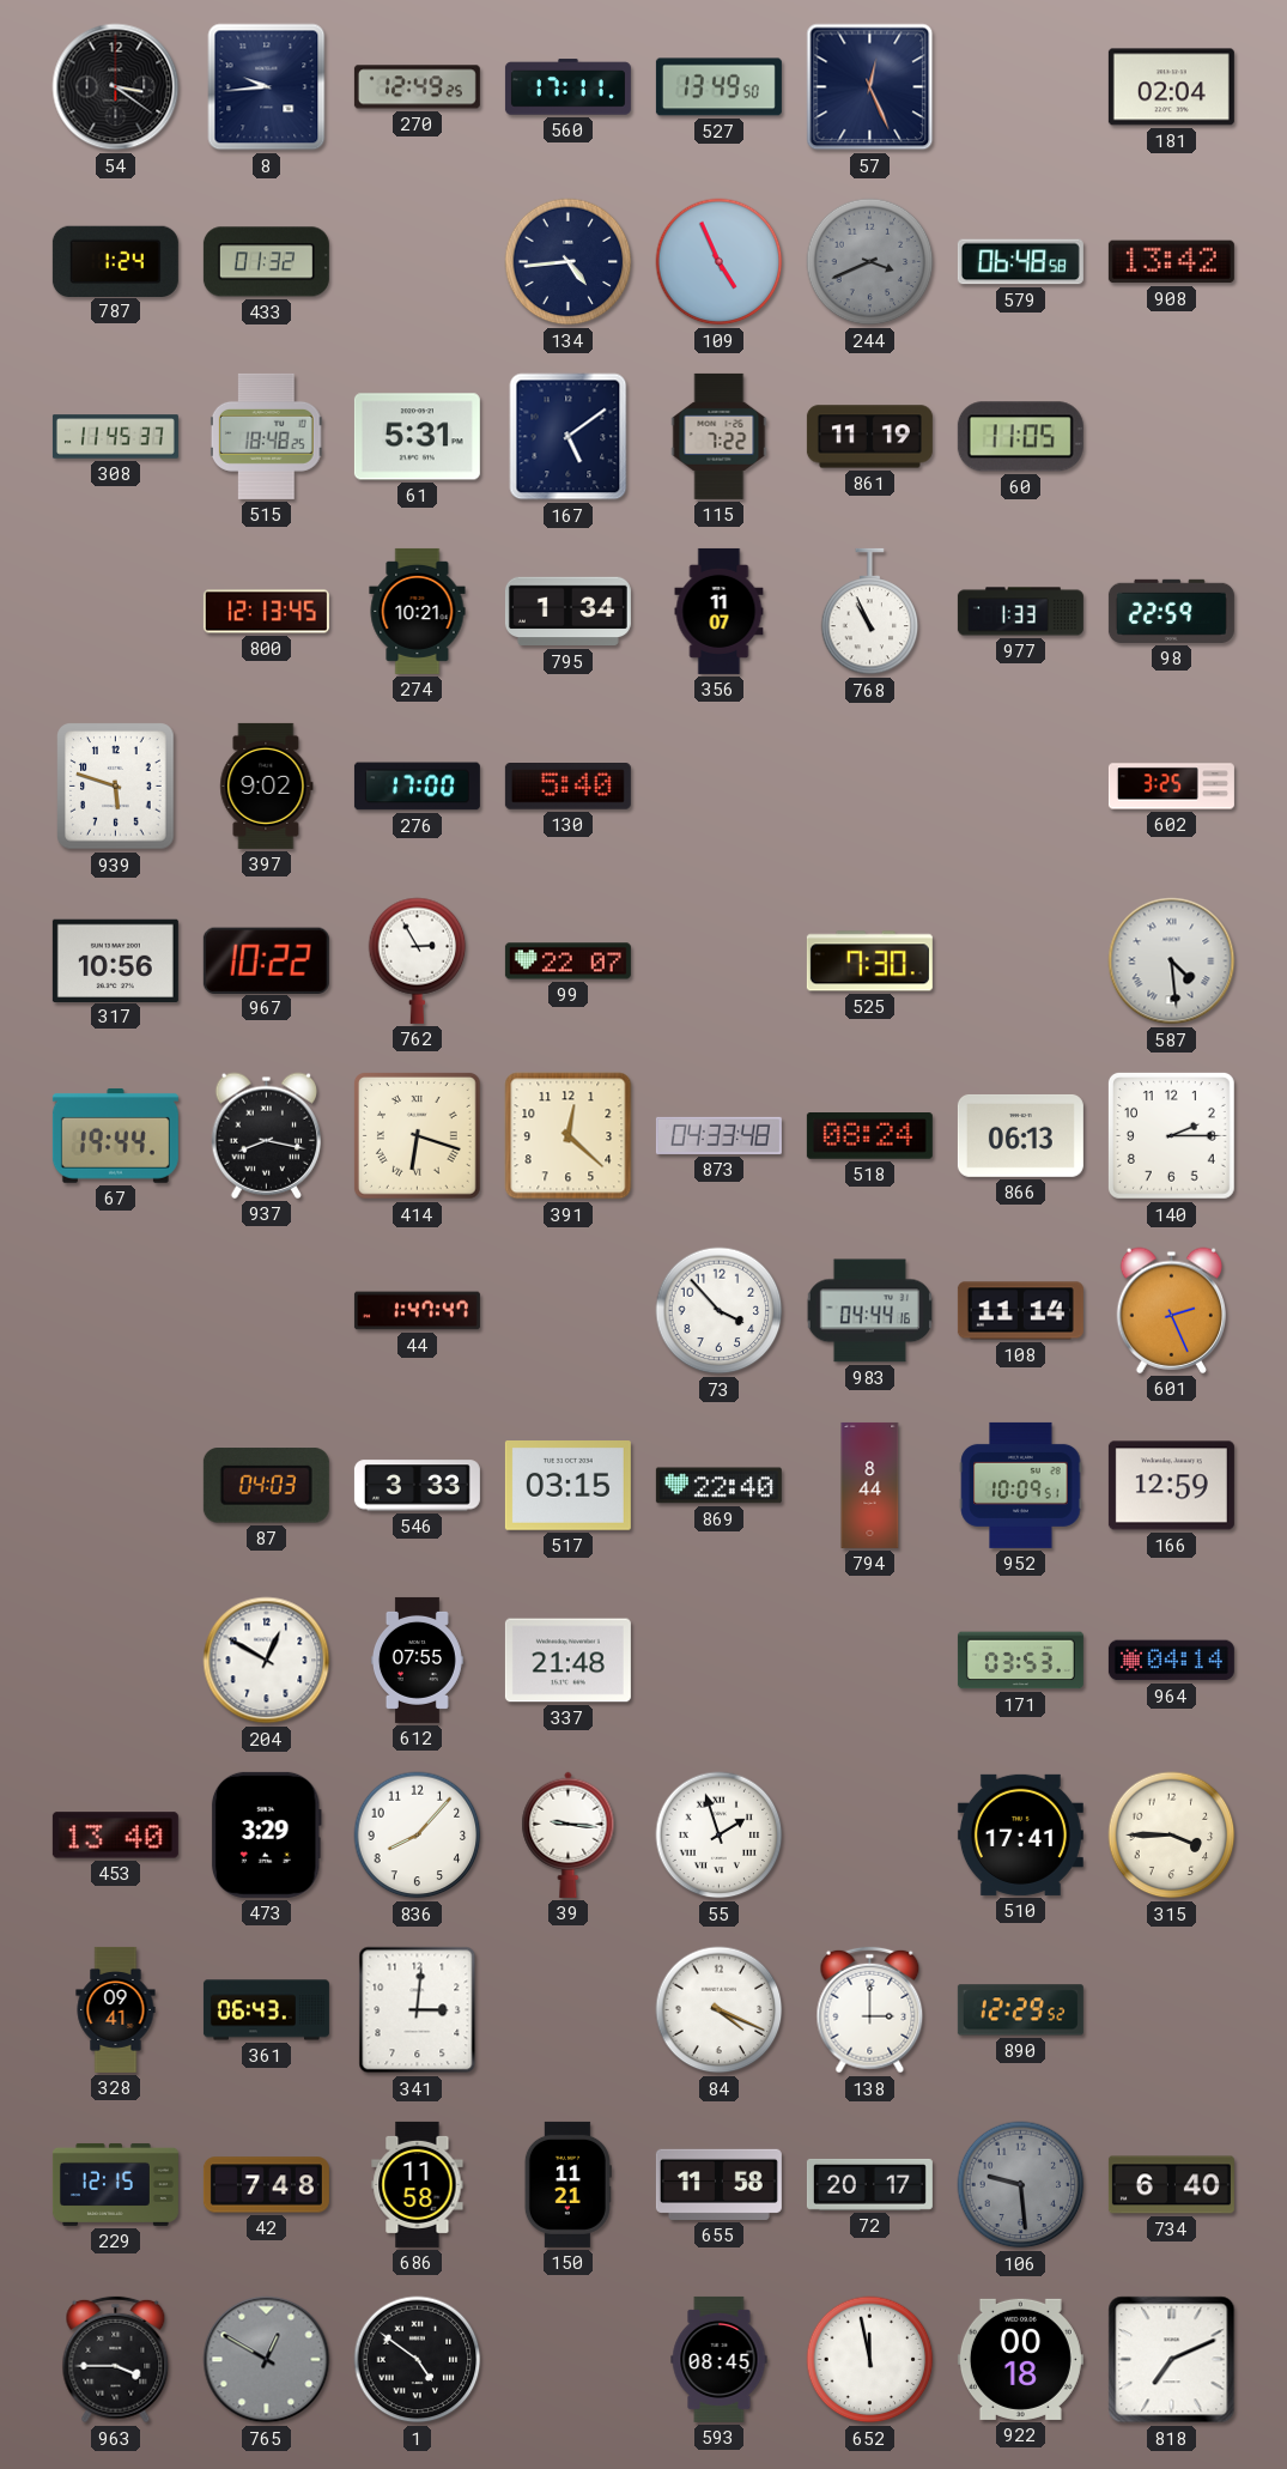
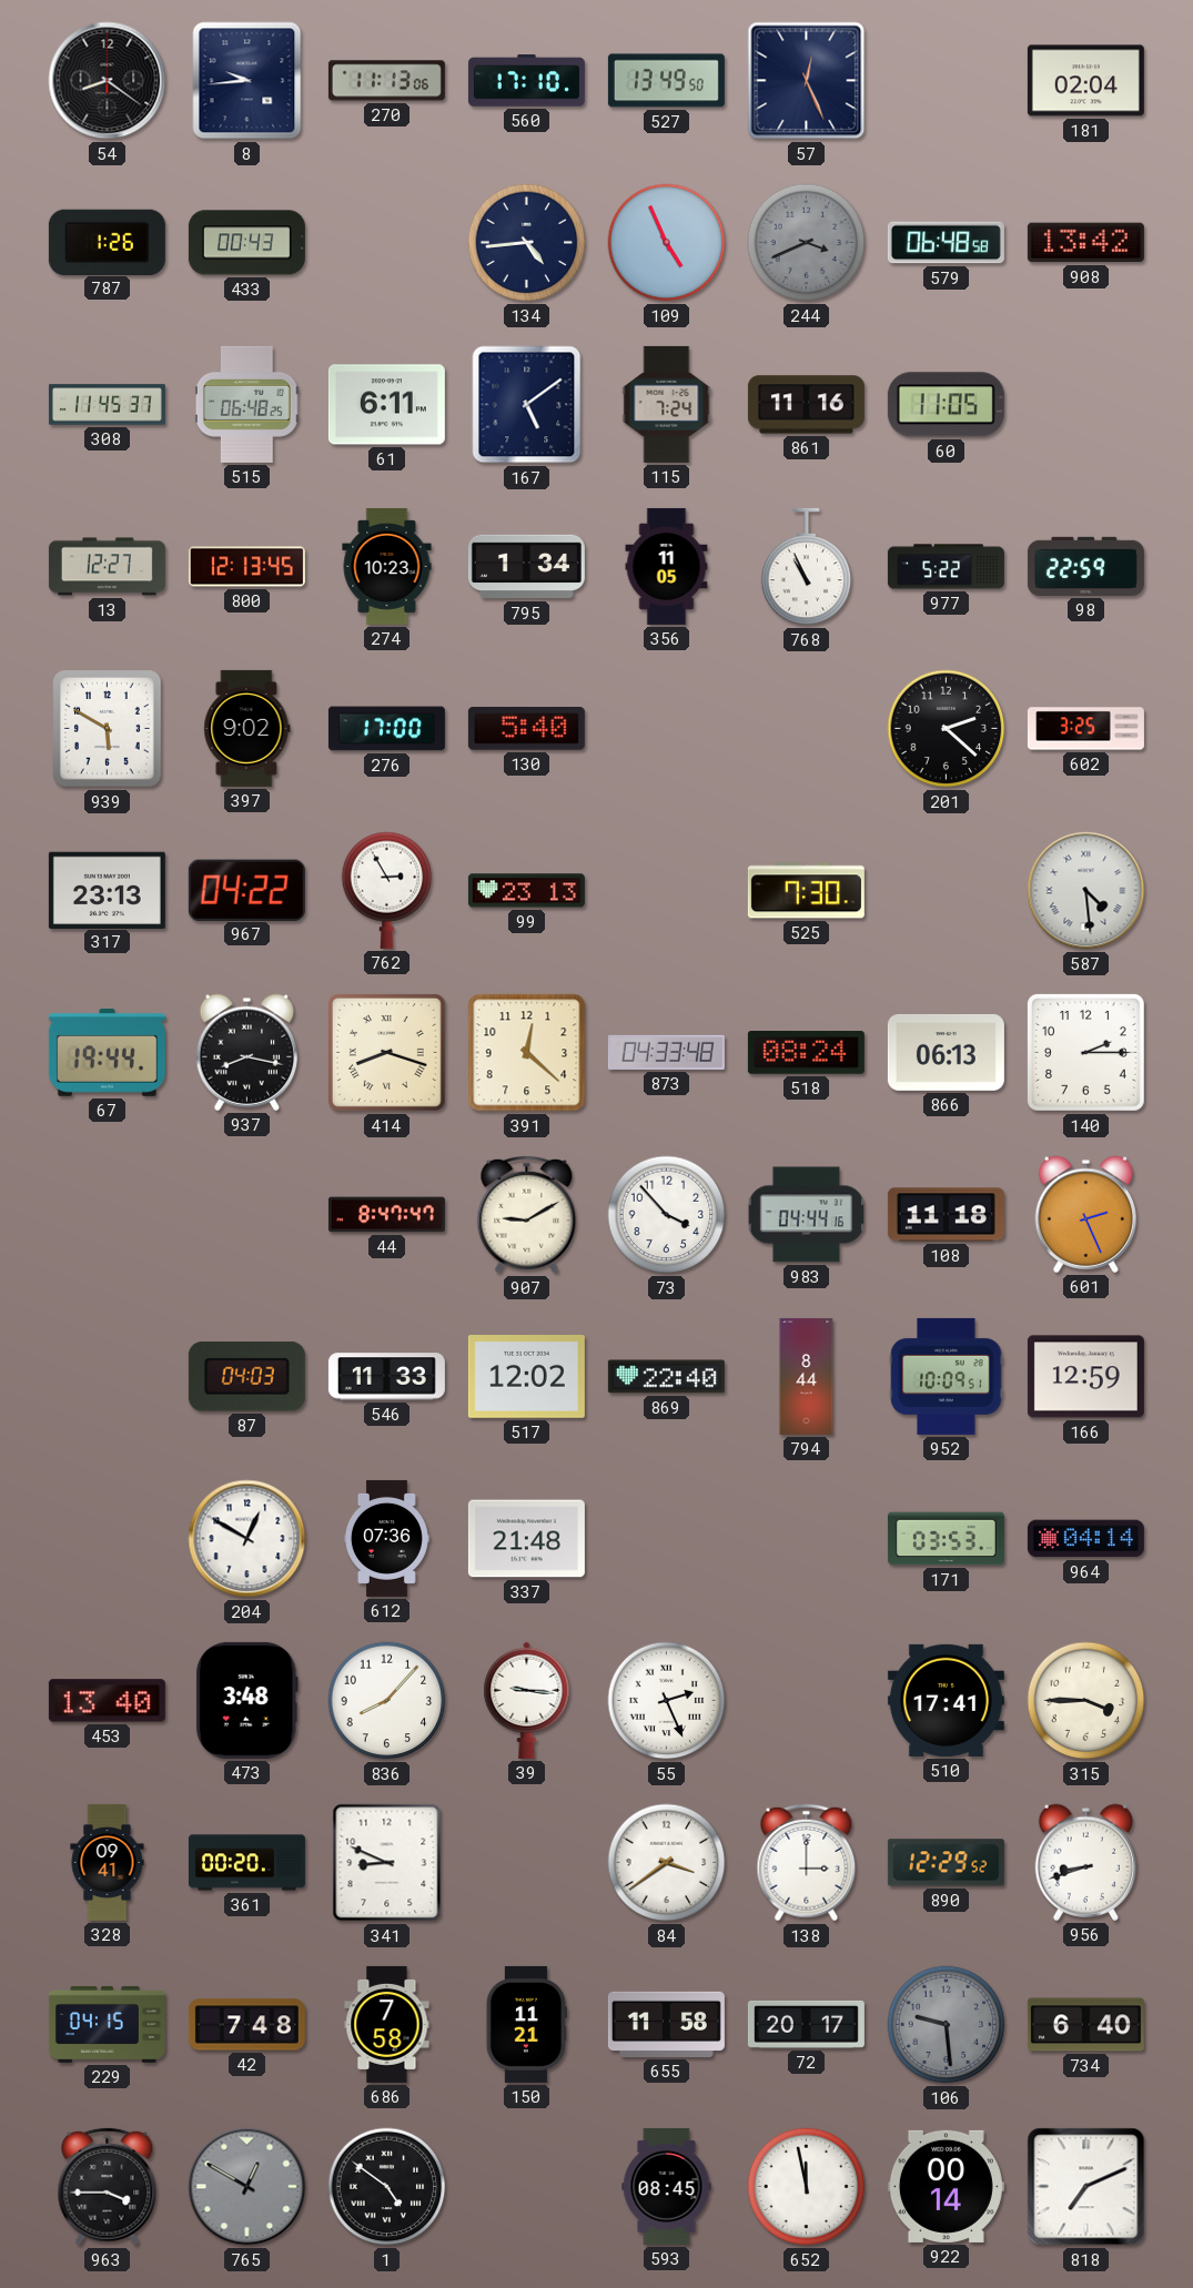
54: 3:21 -> 8:21 (108, 81)
270: 12:49 -> 11:13 (386, 81)
560: 17:11 -> 17:10 (526, 81)
787: 1:24 -> 1:26 (107, 242)
433: 01:32 -> 00:43 (246, 243)
515: 18:48 -> 06:48 (246, 404)
61: 5:31 -> 6:11 (386, 405)
115: 7:22 -> 7:24 (667, 404)
861: 11:19 -> 11:16 (806, 405)
13: none -> 12:27 (107, 567)
274: 10:21 -> 10:23 (387, 566)
356: 11:07 -> 11:05 (667, 566)
977: 1:33 -> 5:22 (946, 567)
939: 5:48 -> 5:50 (108, 729)
201: none -> 2:22 (947, 729)
317: 10:56 -> 23:13 (107, 890)
967: 10:22 -> 04:22 (246, 890)
99: 22:07 -> 23:13 (526, 891)
414: 6:18 -> 8:18 (387, 1053)
44: 1:47 -> 8:47 (386, 1215)
907: none -> 9:10 (527, 1215)
108: 11:14 -> 11:18 (946, 1215)
546: 3:33 -> 11:33 (386, 1377)
517: 03:15 -> 12:02 (526, 1377)
612: 07:55 -> 07:36 (386, 1538)
473: 3:29 -> 3:48 (246, 1700)
55: 1:57 -> 2:26 (667, 1701)
361: 06:43 -> 00:20 (246, 1863)
341: 3:01 -> 8:49 (387, 1863)
84: 4:19 -> 3:39 (667, 1863)
956: none -> 8:42 (1086, 1862)
229: 12:15 -> 04:15 (107, 2024)
686: 11:58 -> 7:58 (387, 2024)
922: 00:18 -> 00:14 (946, 2186)
